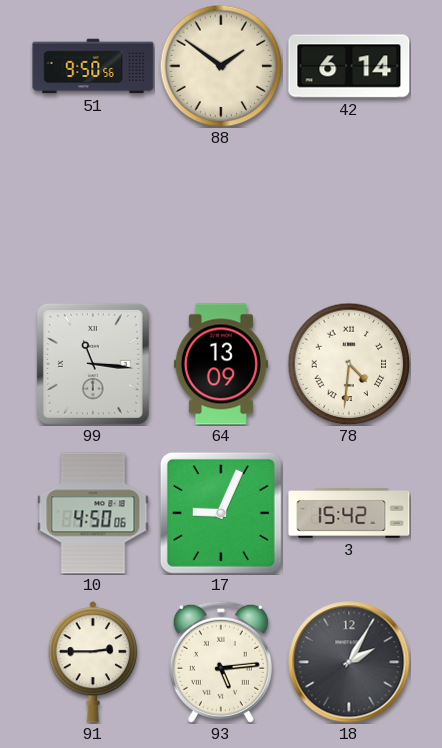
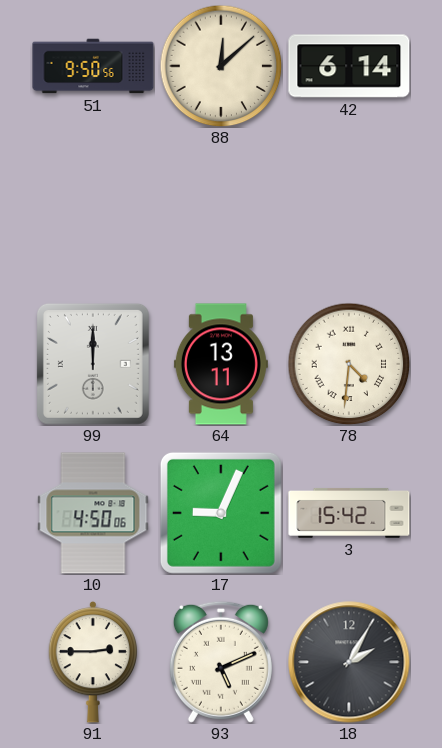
88: 1:51 -> 12:08 (221, 66)
99: 11:16 -> 12:00 (93, 364)
64: 13:09 -> 13:11 (221, 364)
93: 5:14 -> 5:11 (221, 662)
